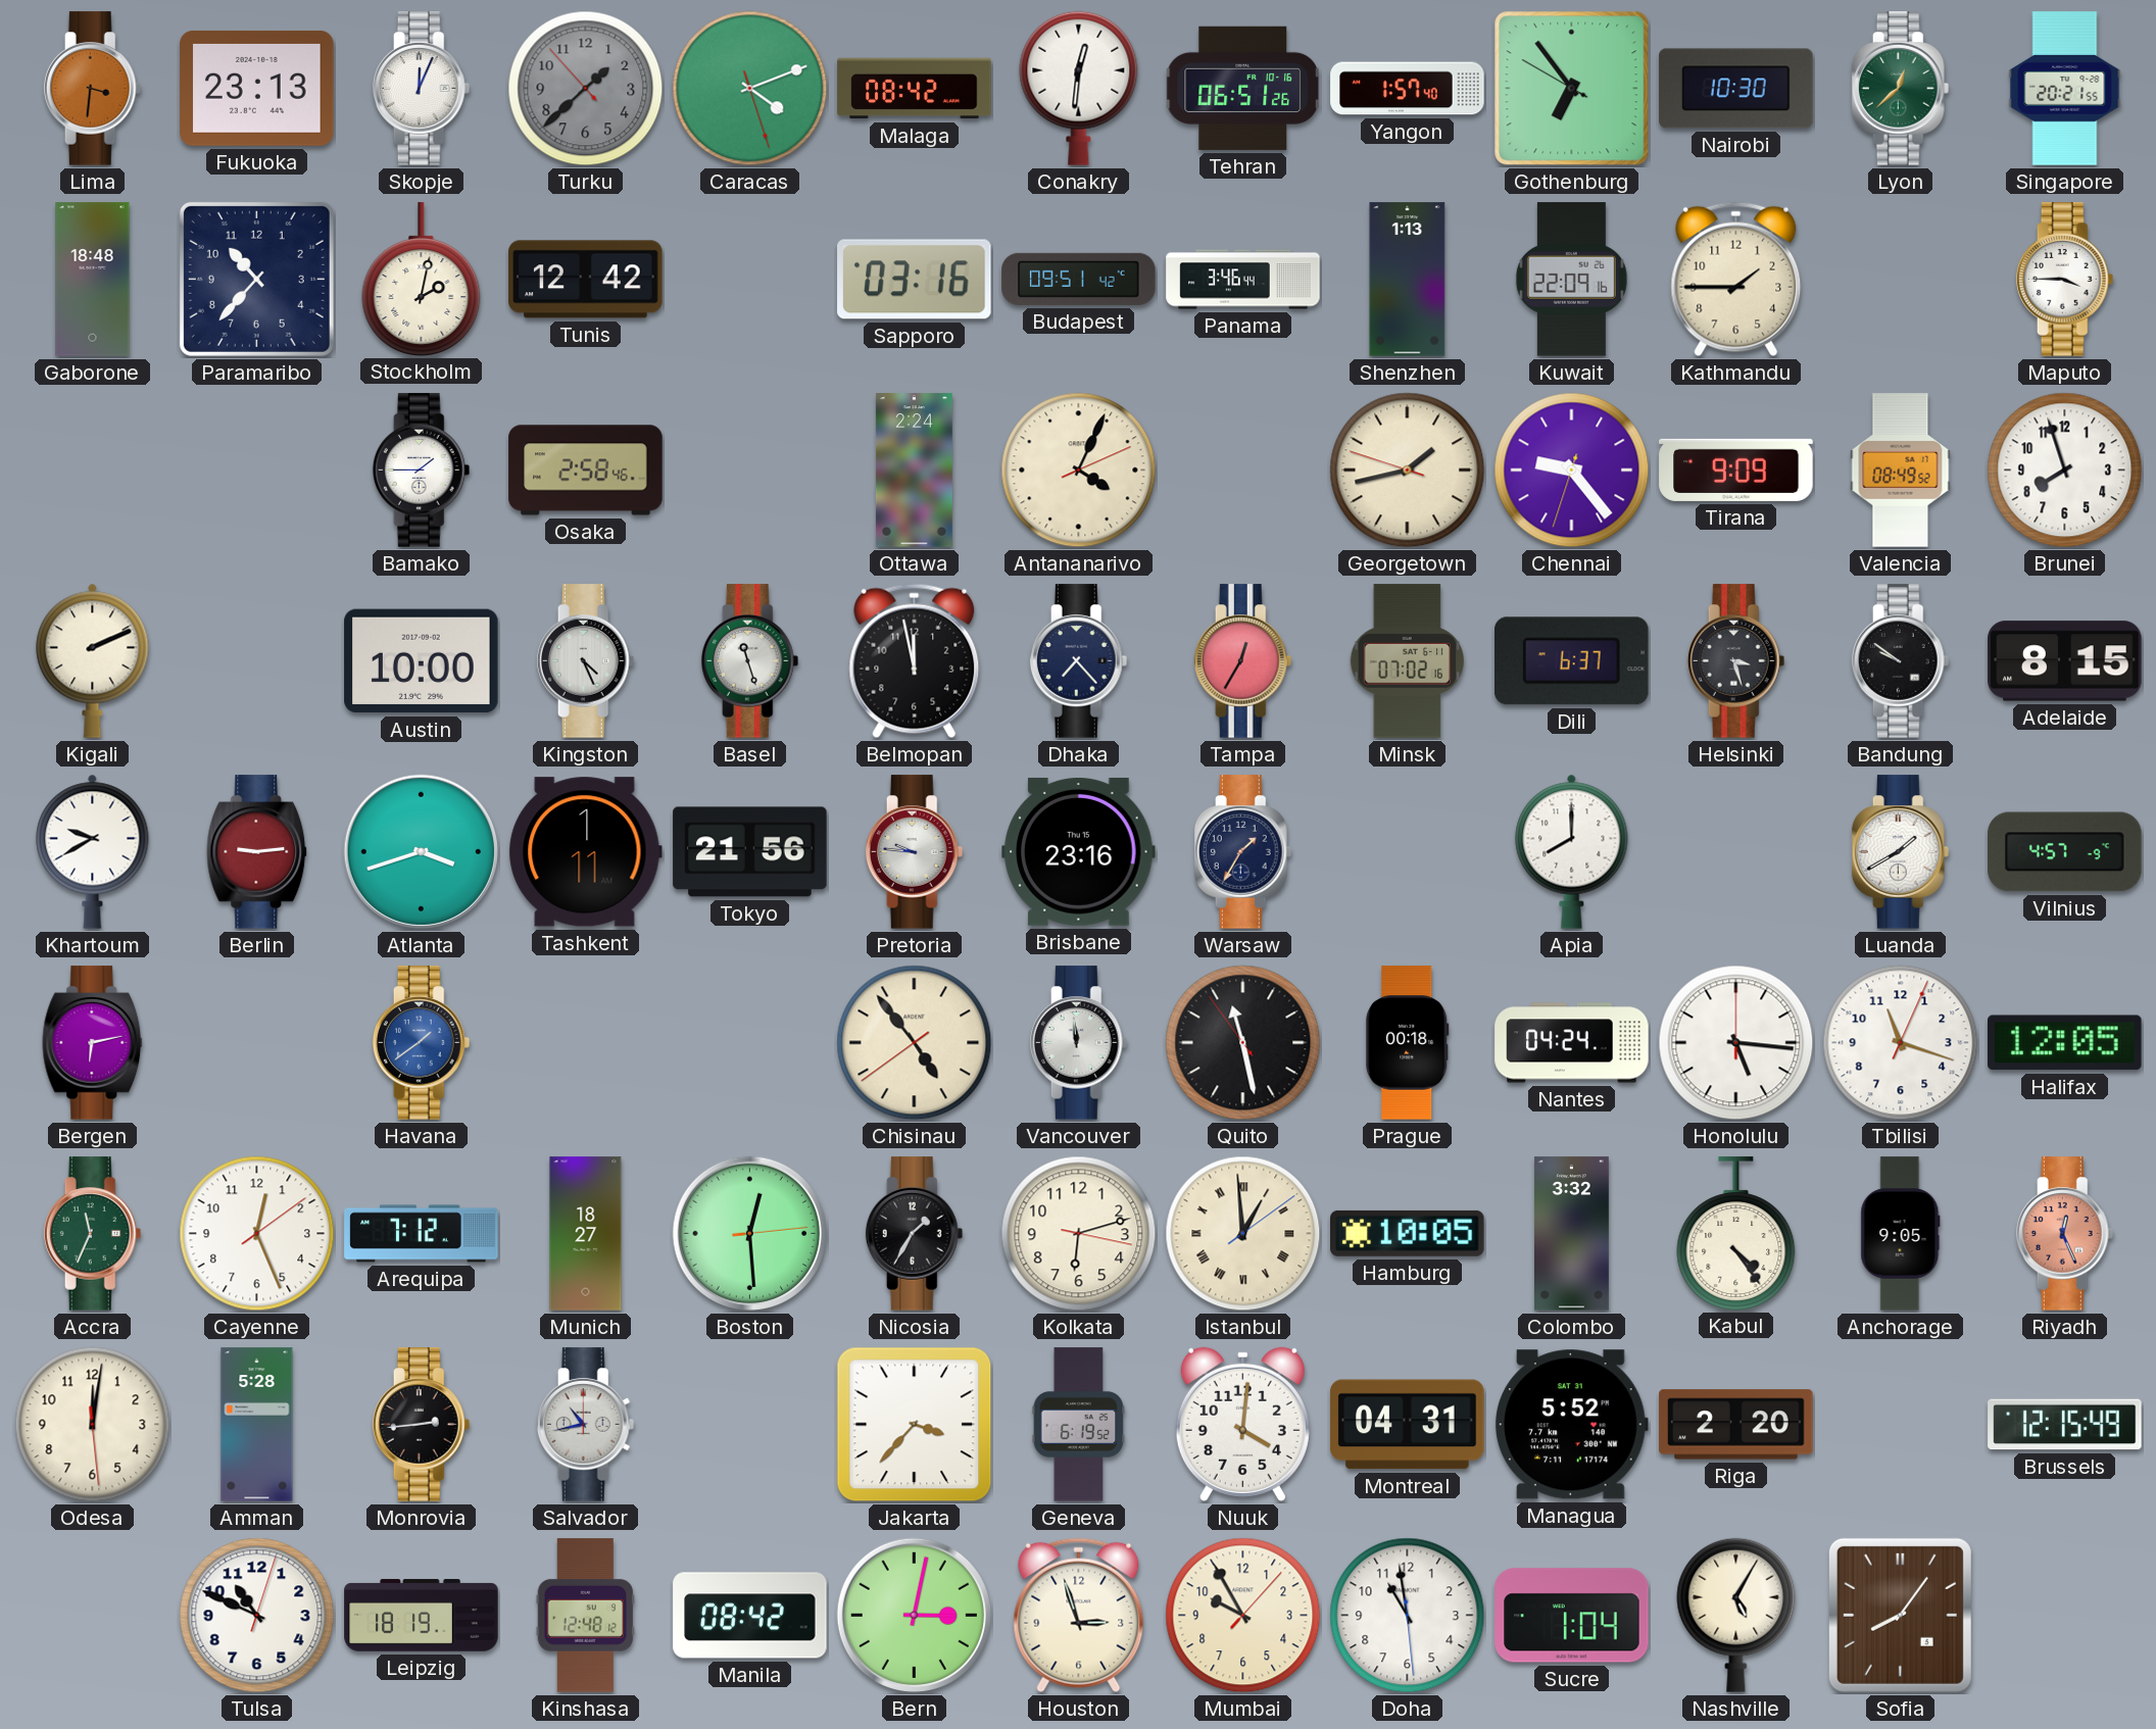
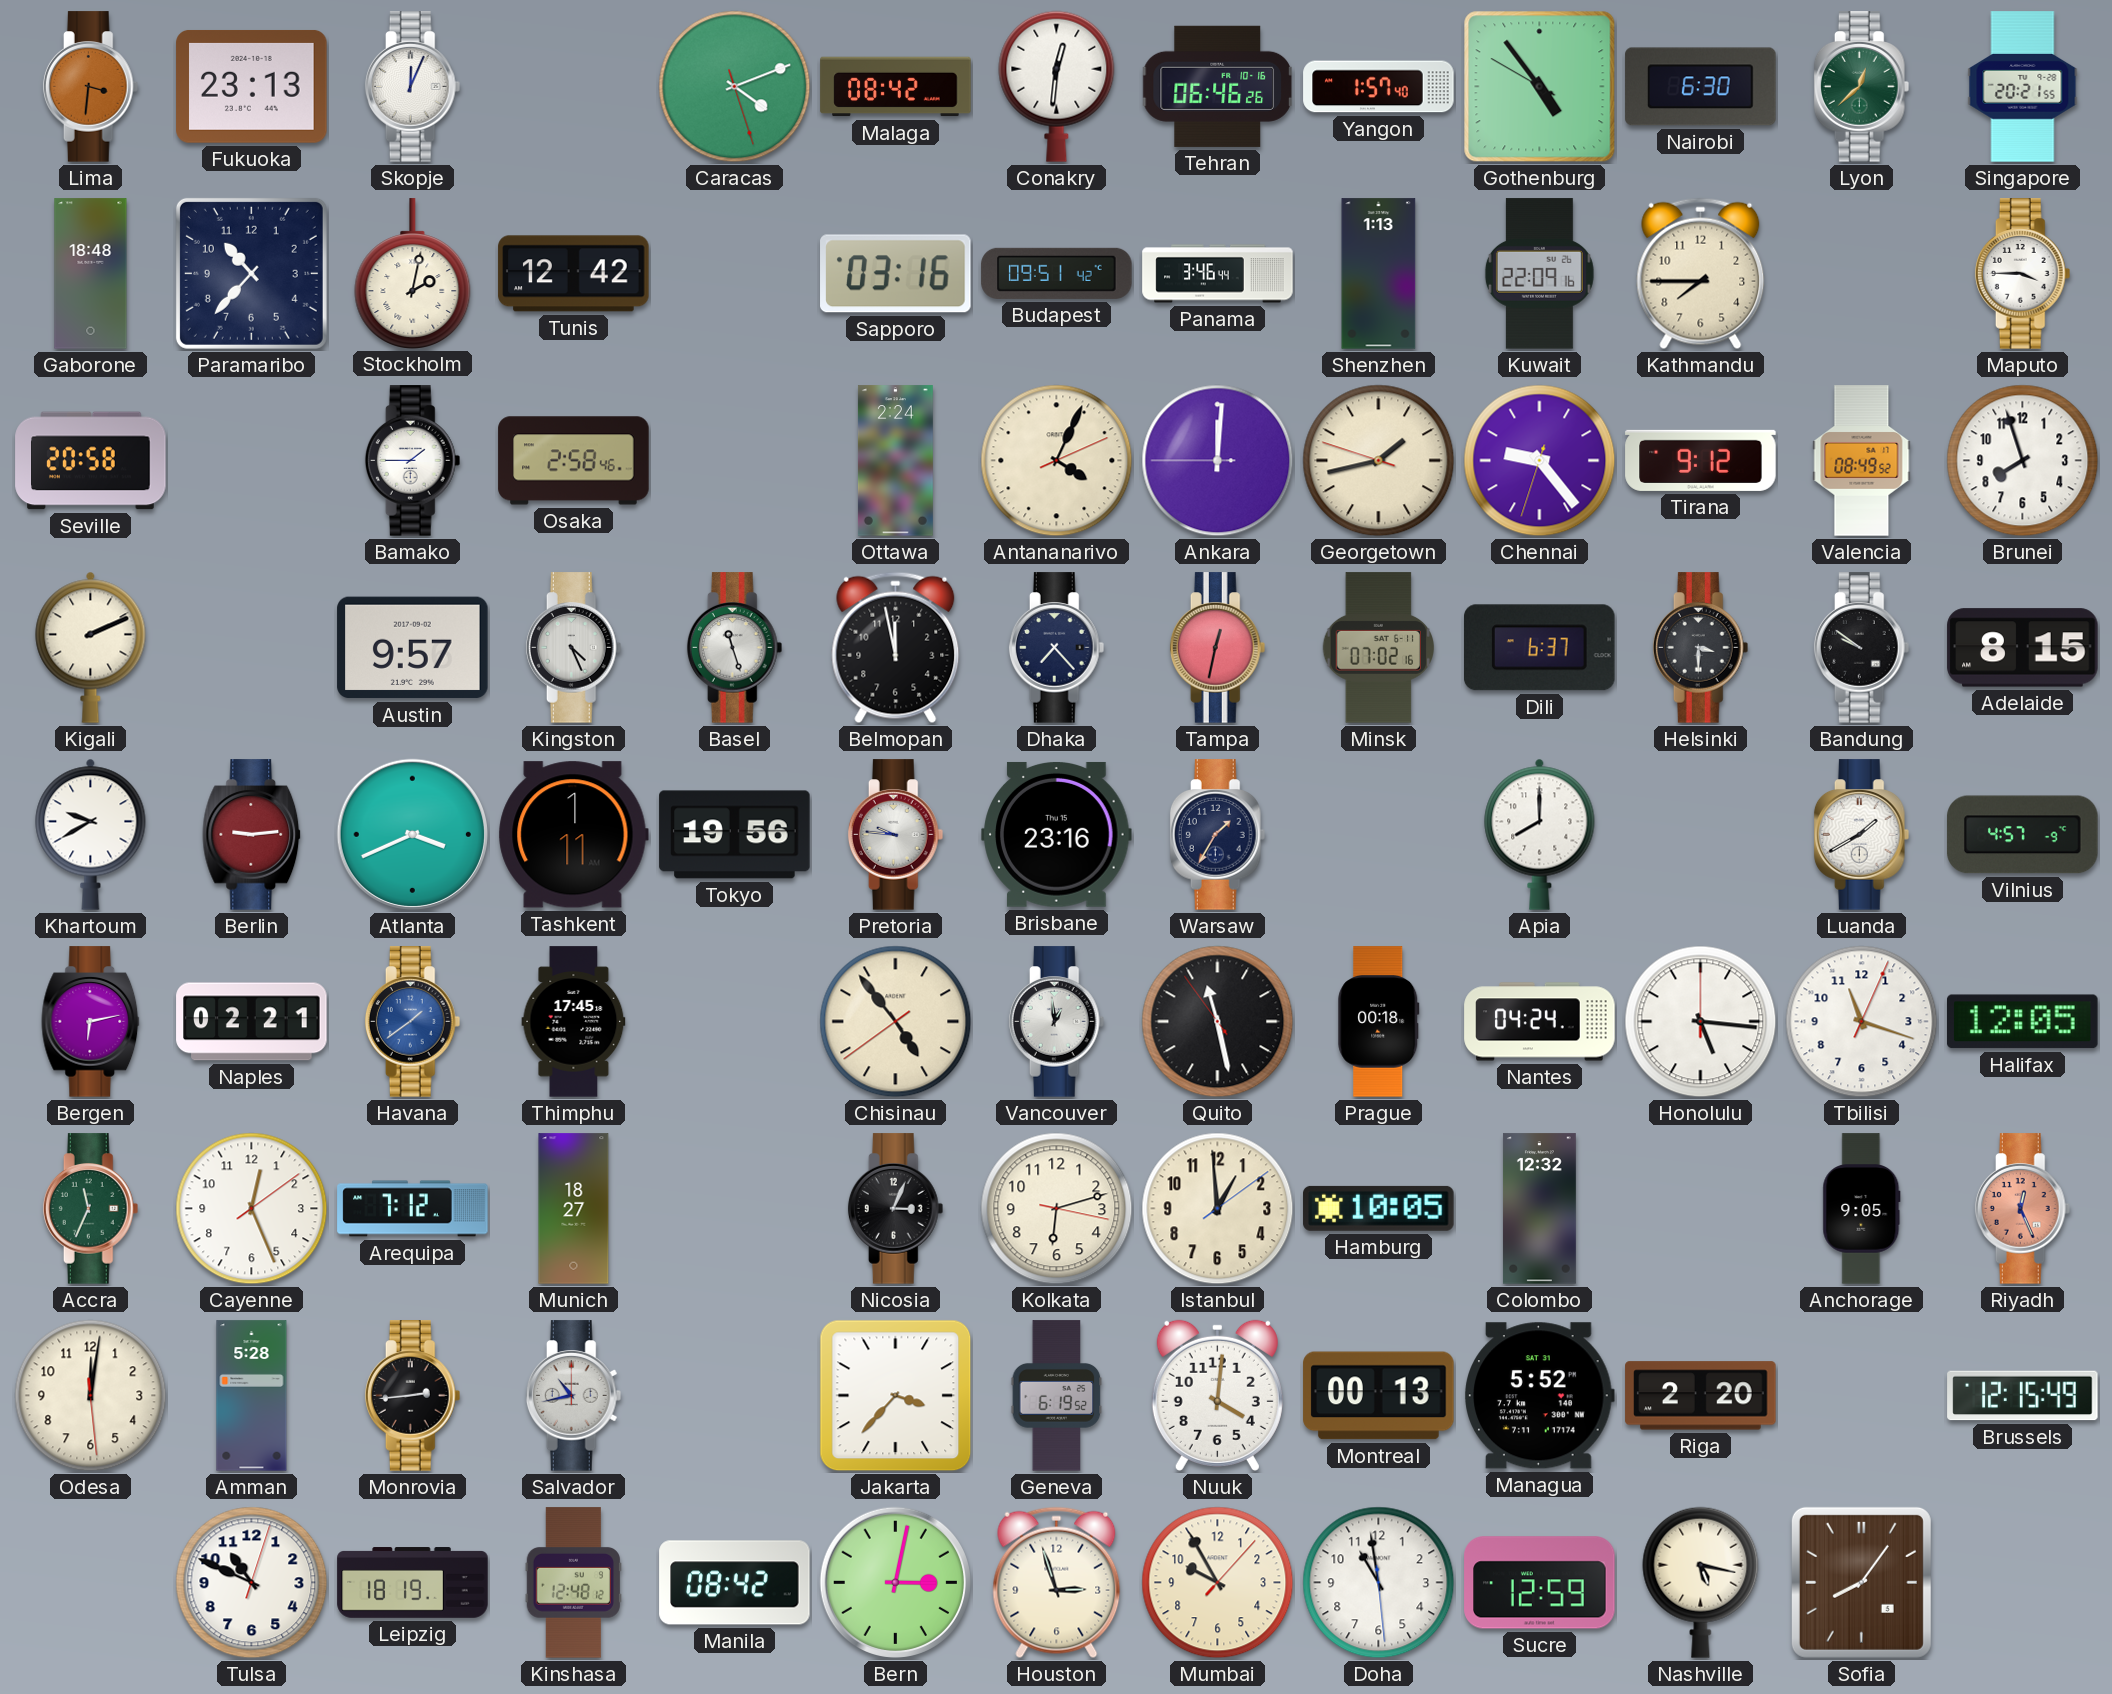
Turku: 1:37 -> none (586, 89)
Tehran: 06:51 -> 06:46 (1217, 86)
Gothenburg: 6:53 -> 4:53 (1540, 87)
Nairobi: 10:30 -> 6:30 (1701, 87)
Kathmandu: 1:45 -> 7:45 (1701, 274)
Seville: none -> 20:58 (91, 461)
Ankara: none -> 12:00 (1218, 461)
Tirana: 9:09 -> 9:12 (1701, 460)
Austin: 10:00 -> 9:57 (413, 648)
Tampa: 12:35 -> 12:32 (1218, 648)
Helsinki: 3:27 -> 3:30 (1701, 648)
Atlanta: 3:42 -> 3:41 (412, 834)
Tokyo: 21:56 -> 19:56 (735, 835)
Naples: none -> 02:21 (252, 1022)
Thimphu: none -> 17:45 (574, 1022)
Vancouver: 11:59 -> 12:59 (1057, 1022)
Boston: 12:29 -> none (749, 1233)
Nicosia: 1:35 -> 3:04 (896, 1209)
Istanbul numerals: Roman -> Arabic (1218, 1209)
Colombo: 3:32 -> 12:32 (1539, 1209)
Kabul: 4:24 -> none (1736, 1233)
Montreal: 04:31 -> 00:13 (1379, 1396)
Sucre: 1:04 -> 12:59 (1540, 1583)
Nashville: 5:05 -> 5:17 (1701, 1582)
